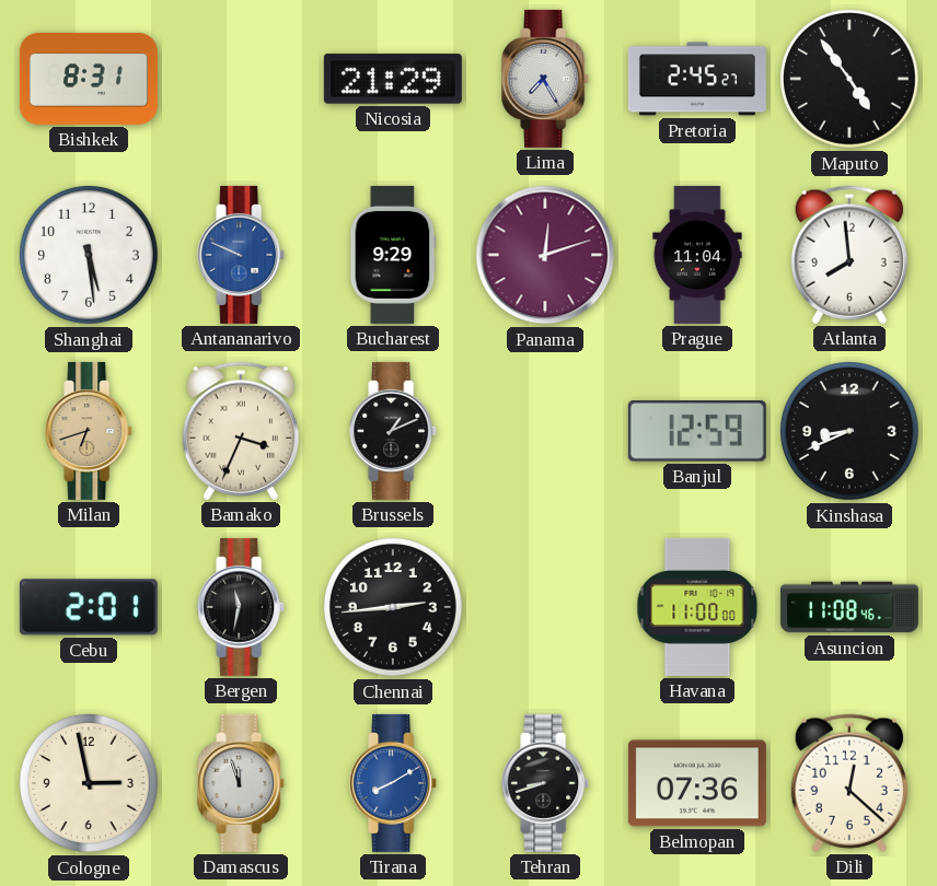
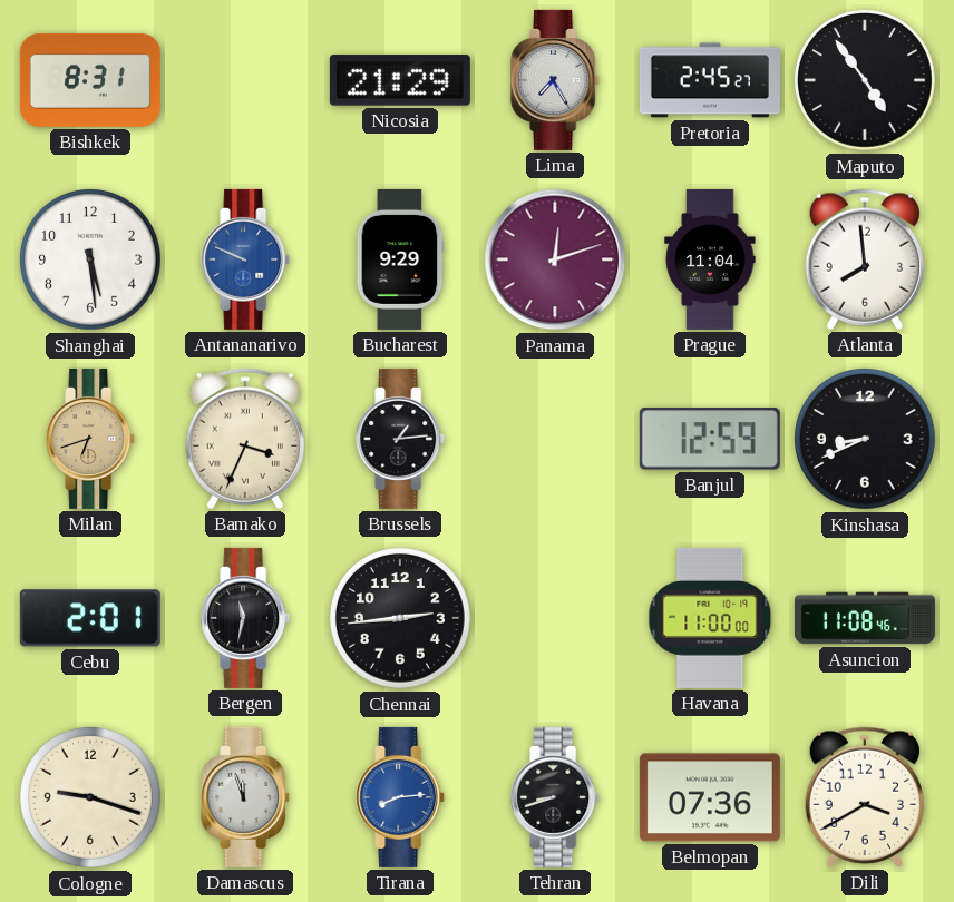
Brussels: 1:11 -> 1:14 (401, 439)
Cologne: 2:58 -> 9:18 (90, 797)
Tirana: 8:10 -> 8:14 (401, 797)
Dili: 12:22 -> 3:40 (865, 797)
